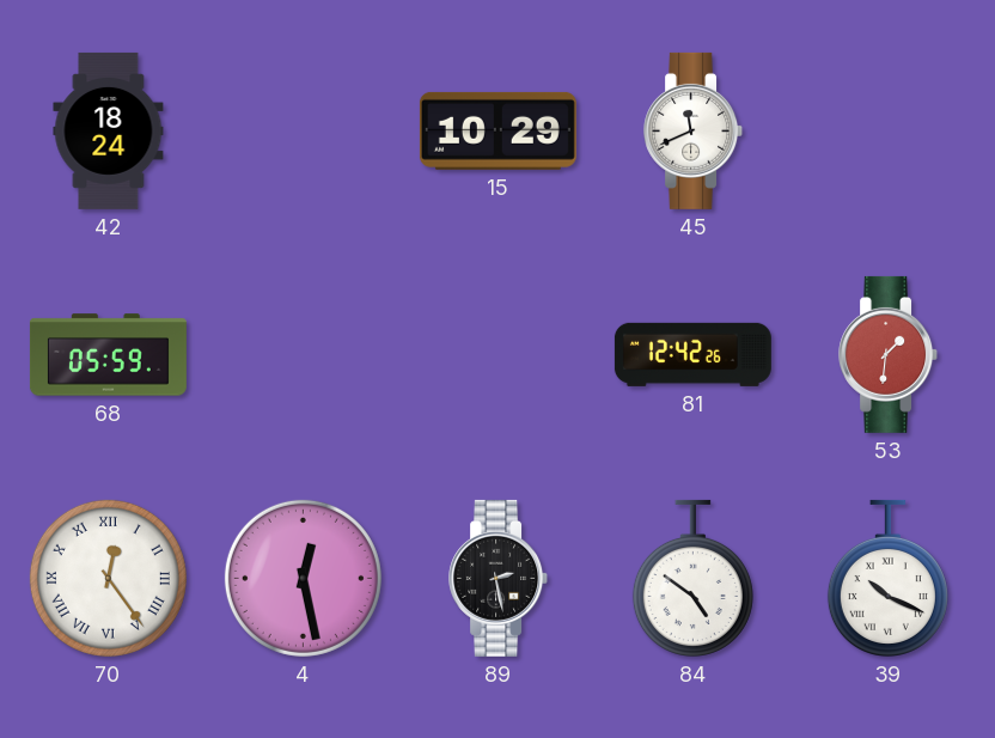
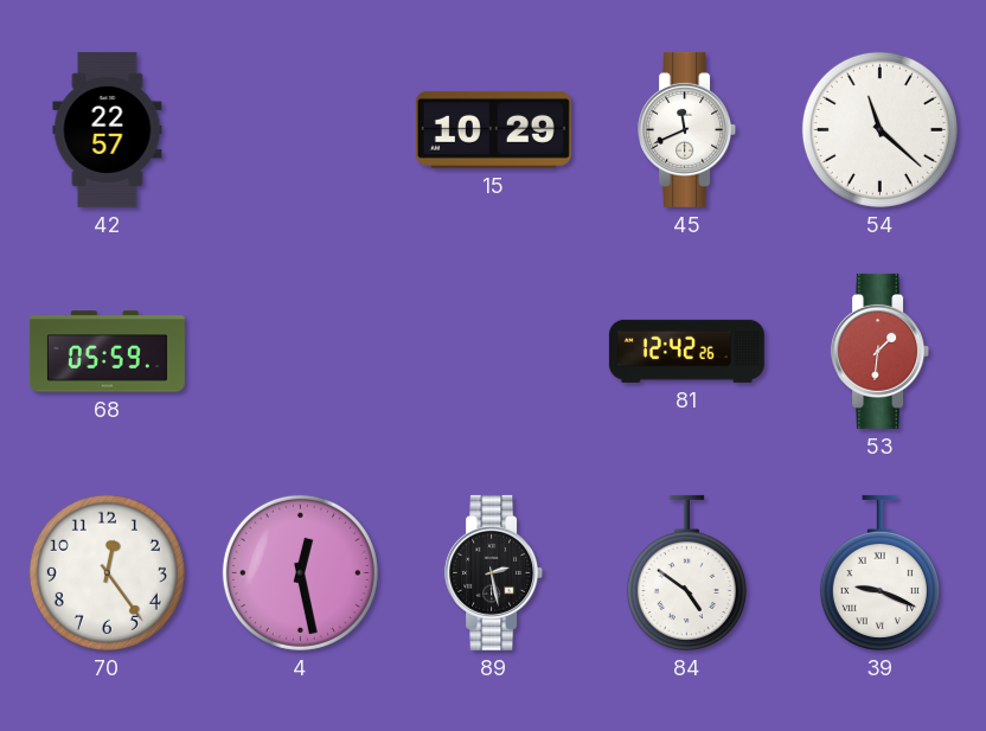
42: 18:24 -> 22:57 (108, 129)
54: none -> 11:22 (879, 129)
70 numerals: Roman -> Arabic (107, 572)
39: 10:19 -> 9:19 (879, 572)
